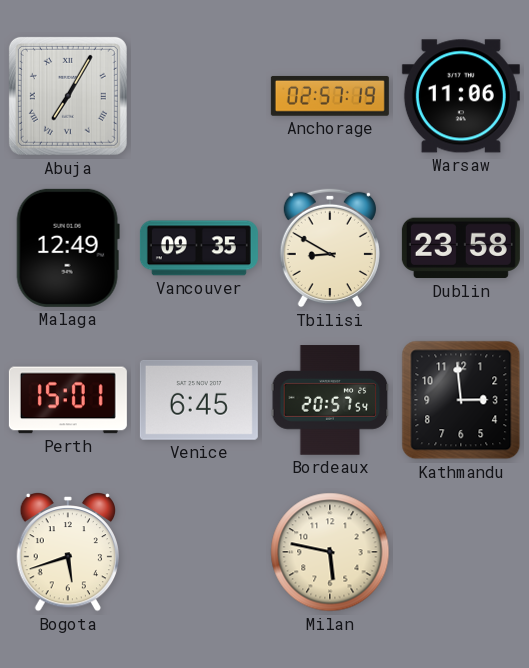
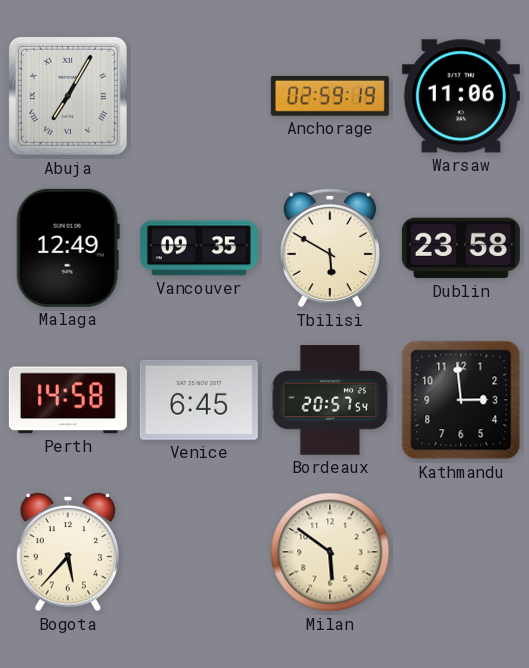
Anchorage: 02:57 -> 02:59 (330, 96)
Tbilisi: 8:50 -> 5:50 (330, 248)
Perth: 15:01 -> 14:58 (68, 400)
Bogota: 5:42 -> 5:37 (68, 553)
Milan: 5:47 -> 5:51 (330, 552)
